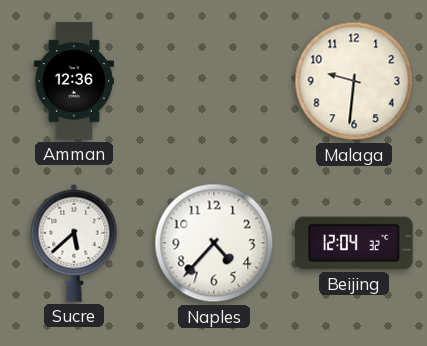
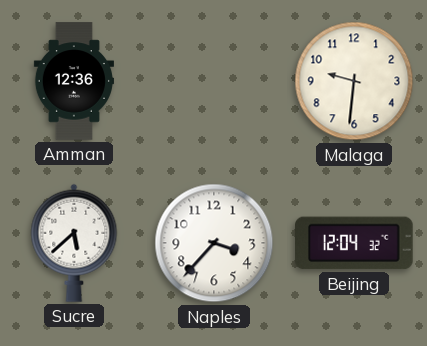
Naples: 4:37 -> 3:37 (214, 243)
